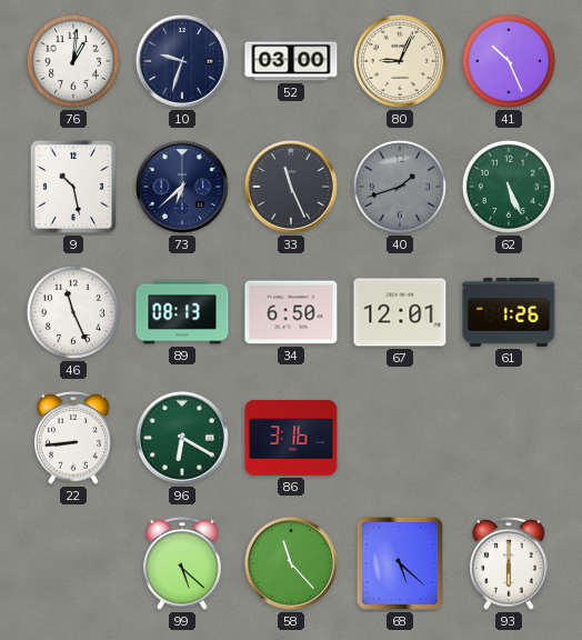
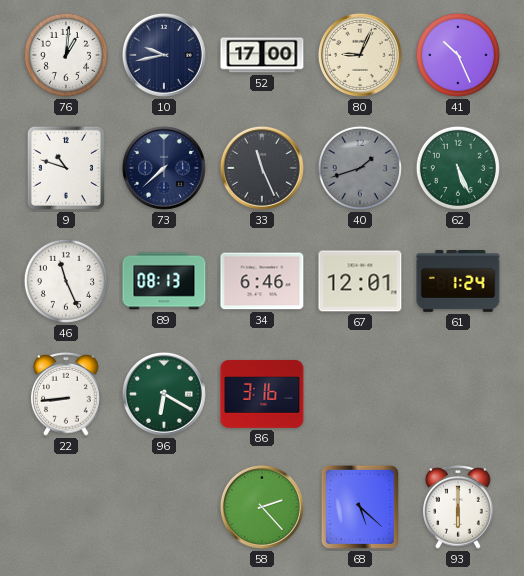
10: 9:33 -> 9:43 (164, 55)
52: 03:00 -> 17:00 (262, 55)
9: 10:28 -> 10:48 (66, 168)
73: 6:38 -> 7:38 (164, 168)
34: 6:50 -> 6:46 (262, 281)
61: 1:26 -> 1:24 (458, 281)
99: 5:22 -> none (182, 564)
58: 11:23 -> 2:23 (262, 507)
